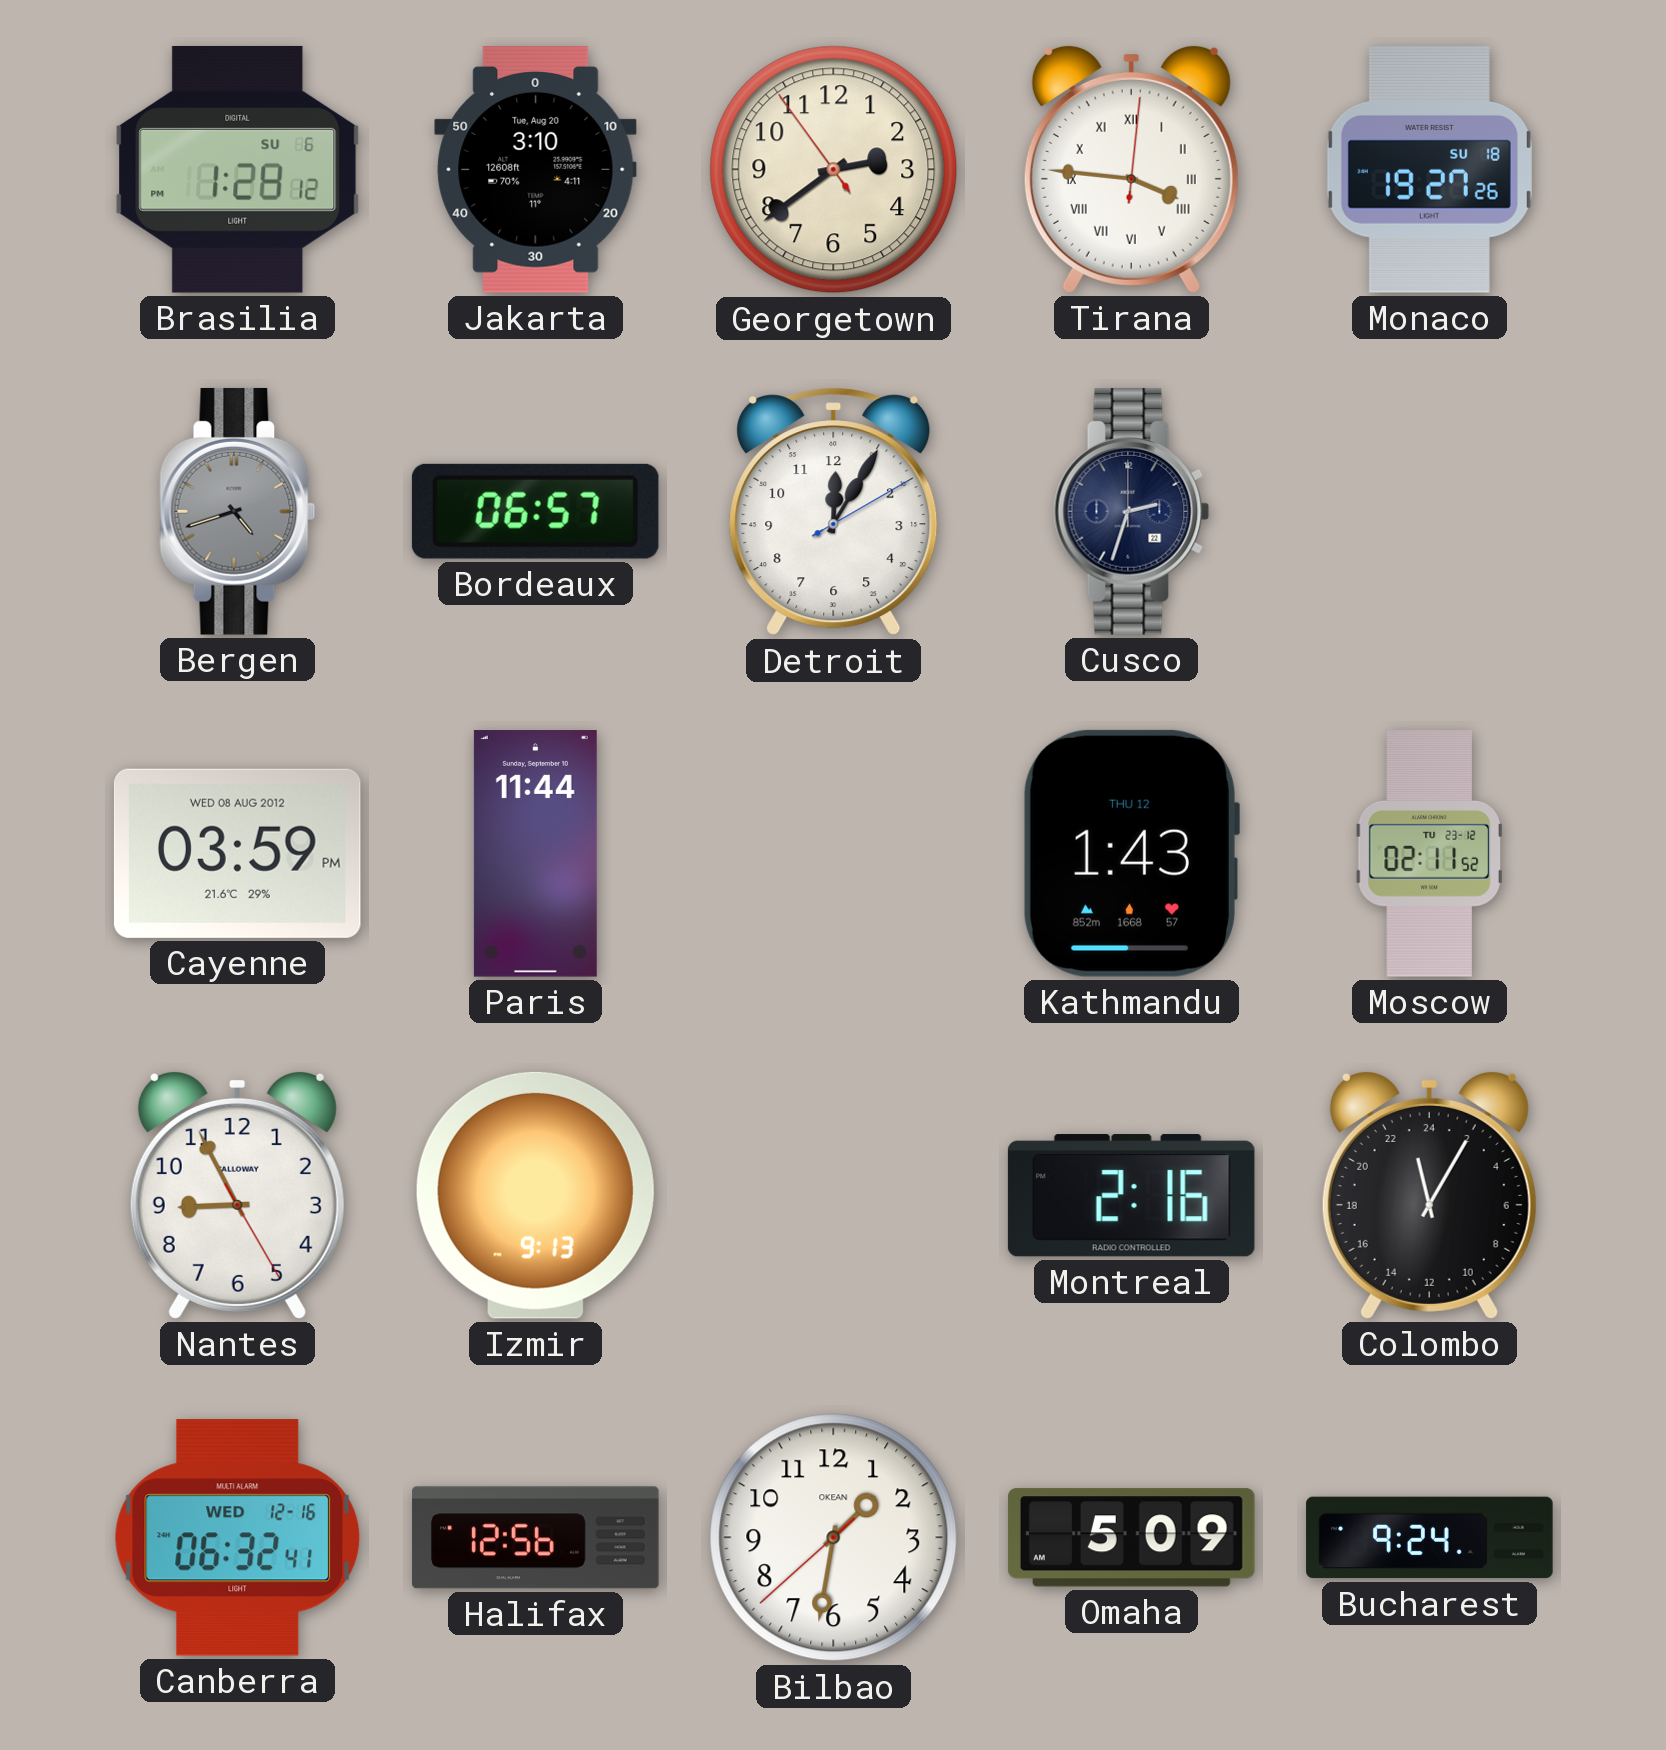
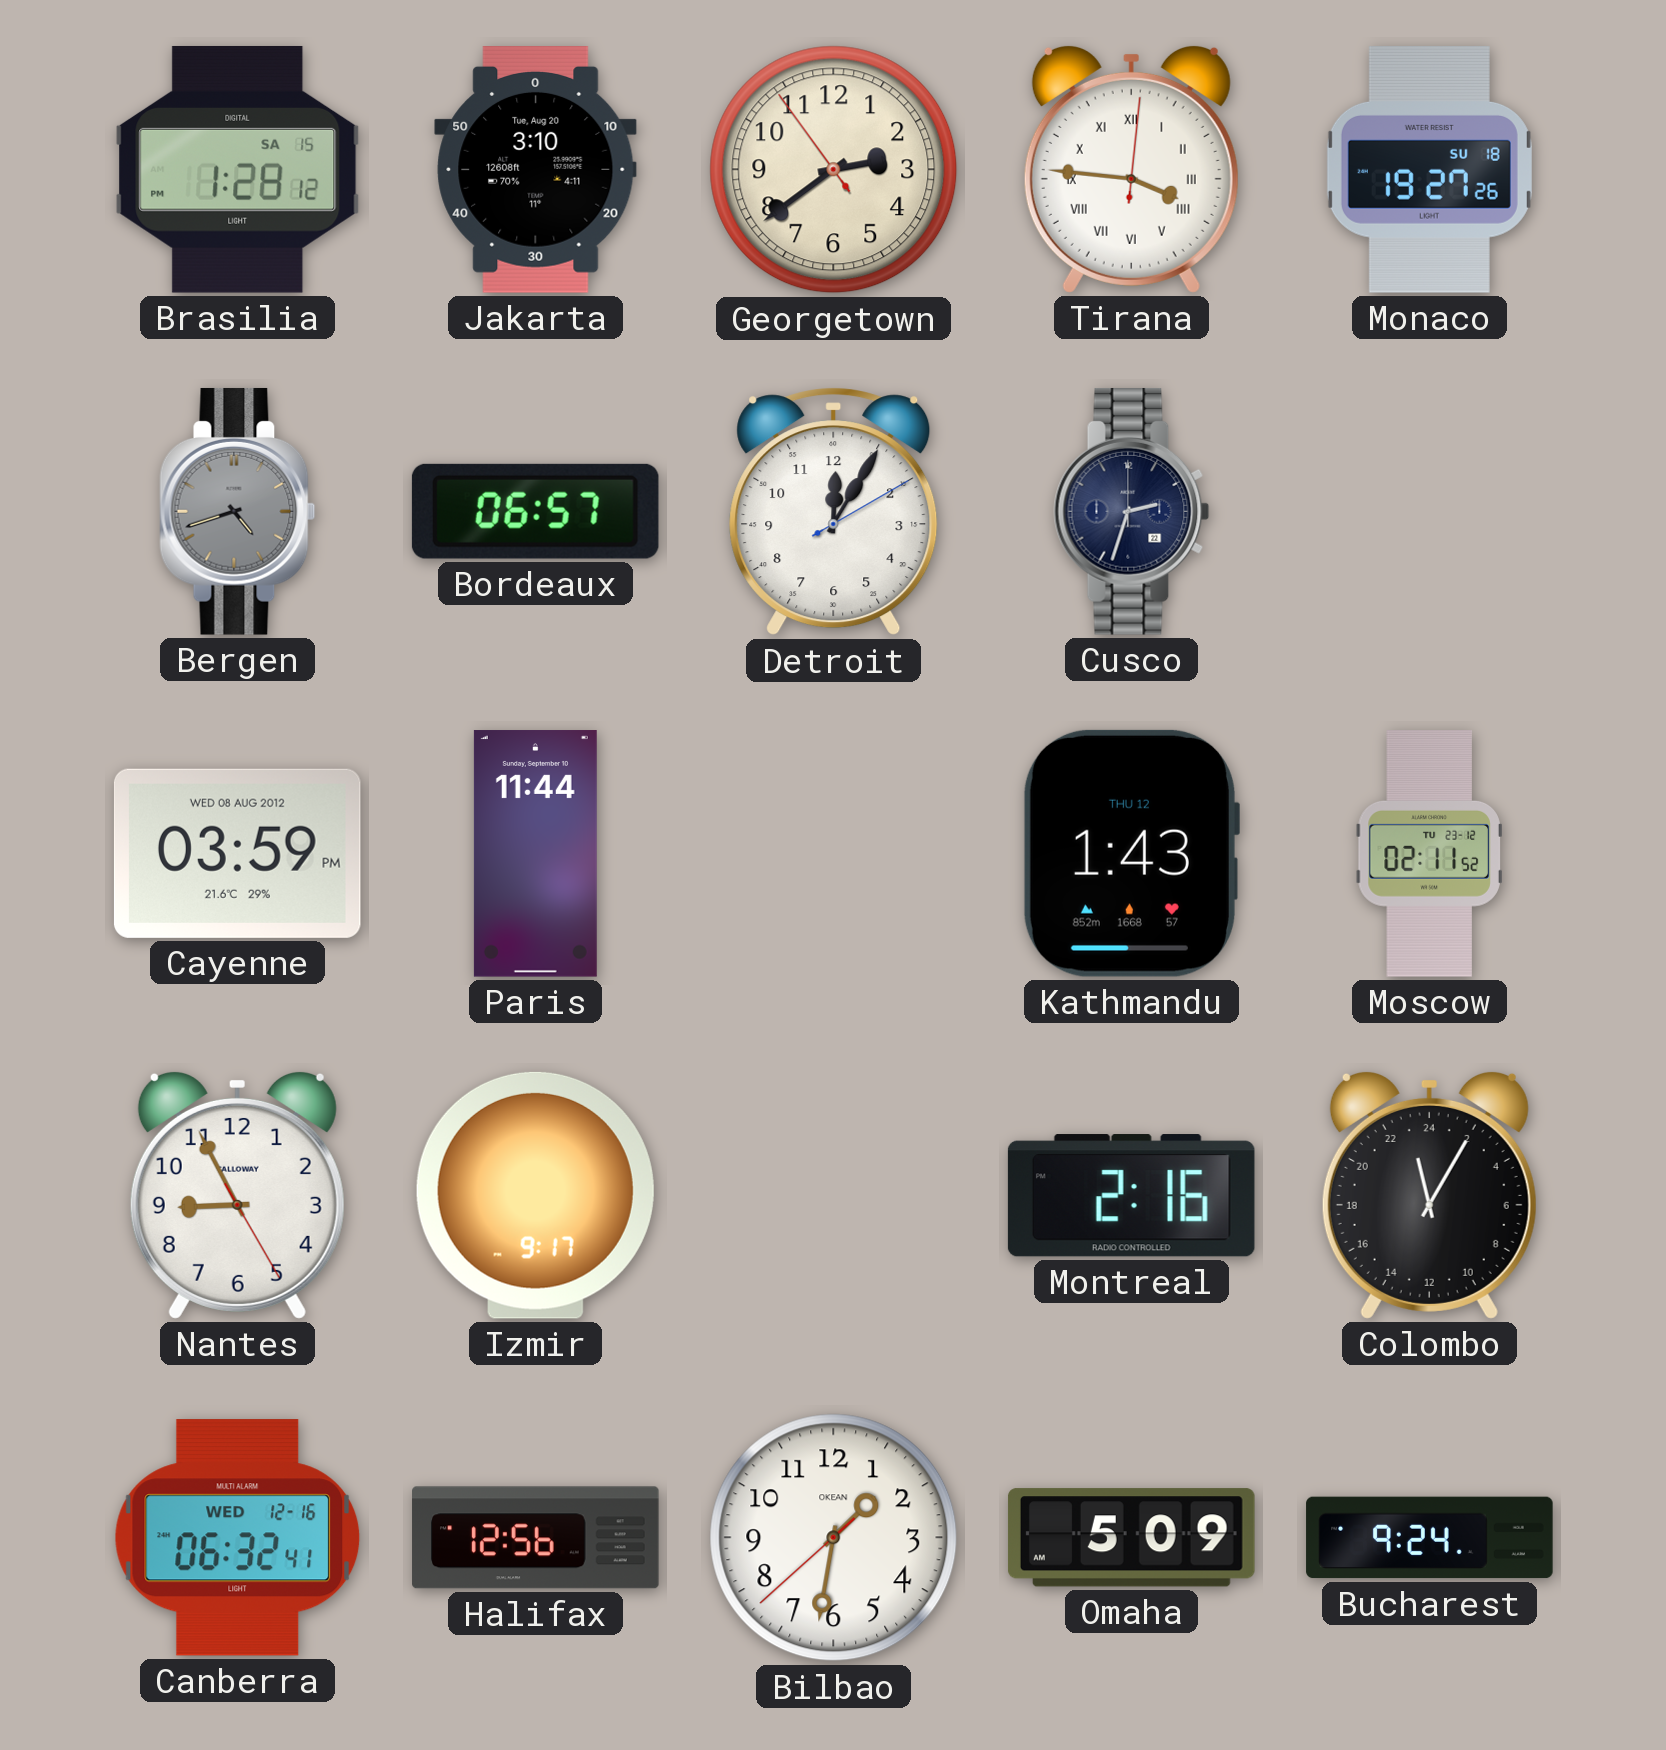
Brasilia date: SU 6 -> SA 15 (238, 169)
Izmir: 9:13 -> 9:17 (535, 1195)
